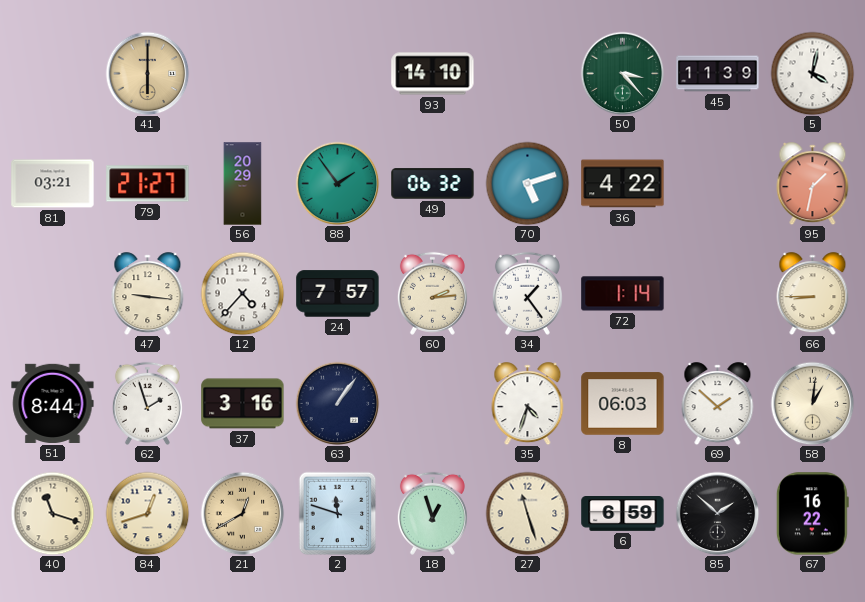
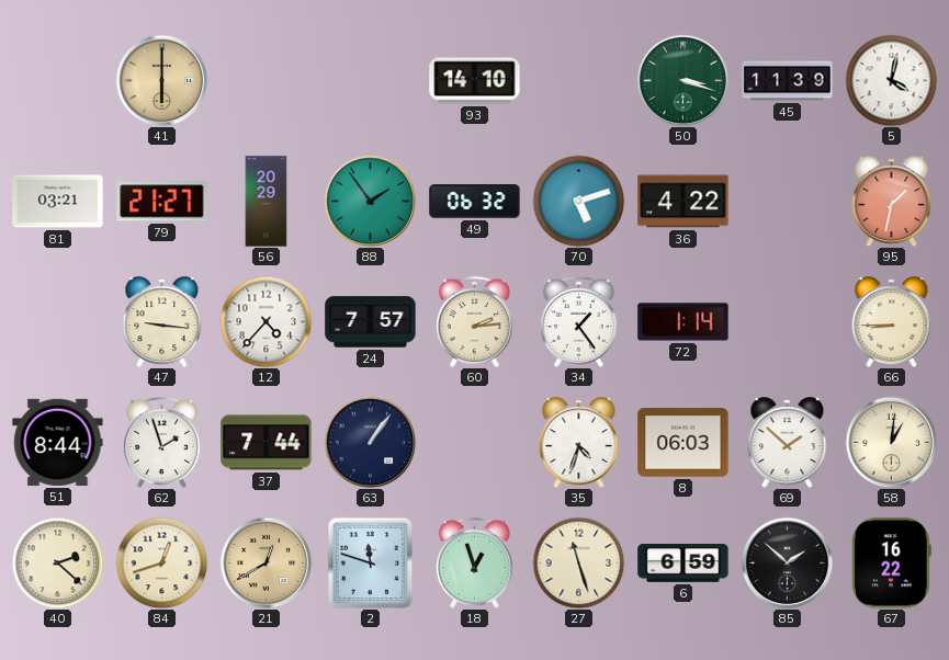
50: 3:23 -> 3:18 (682, 80)
37: 3:16 -> 7:44 (267, 443)
40: 11:18 -> 2:22 (57, 562)
